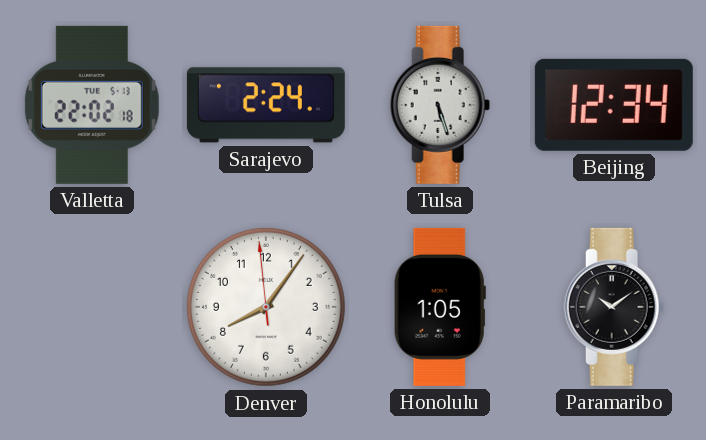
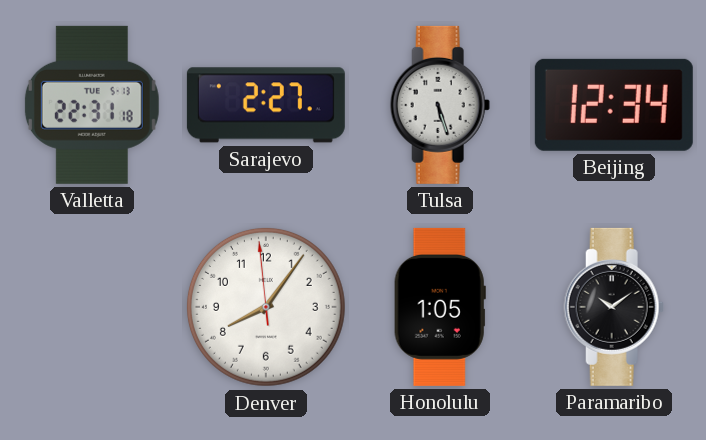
Valletta: 22:02 -> 22:31 (92, 105)
Sarajevo: 2:24 -> 2:27 (266, 105)
